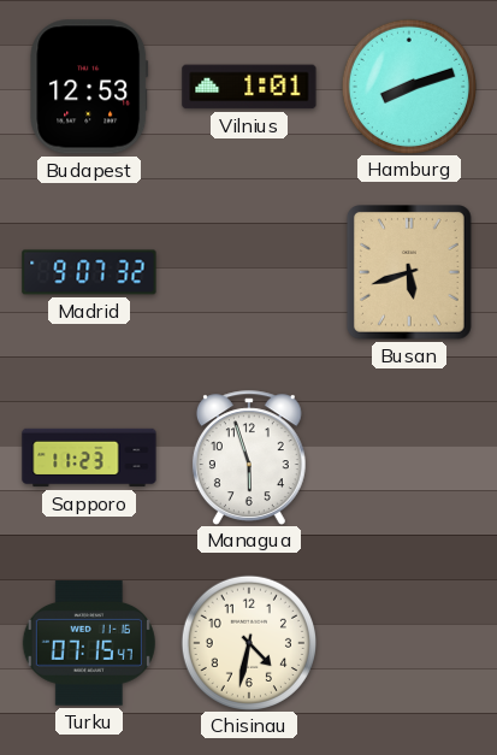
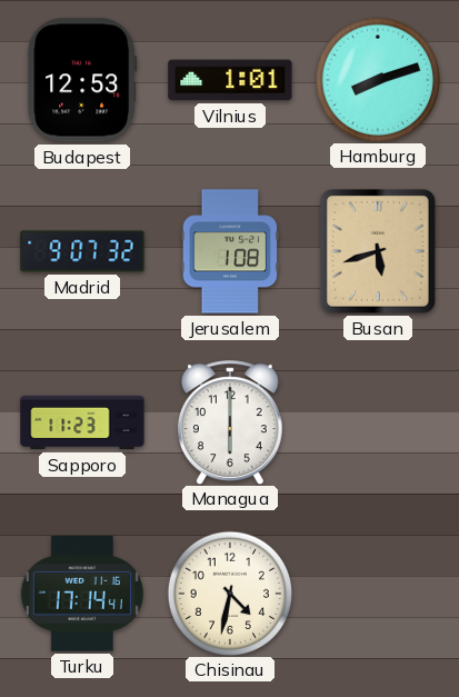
Jerusalem: none -> 1:08 (230, 251)
Managua: 5:57 -> 6:00 (230, 422)
Turku: 07:15 -> 17:14 (82, 594)
